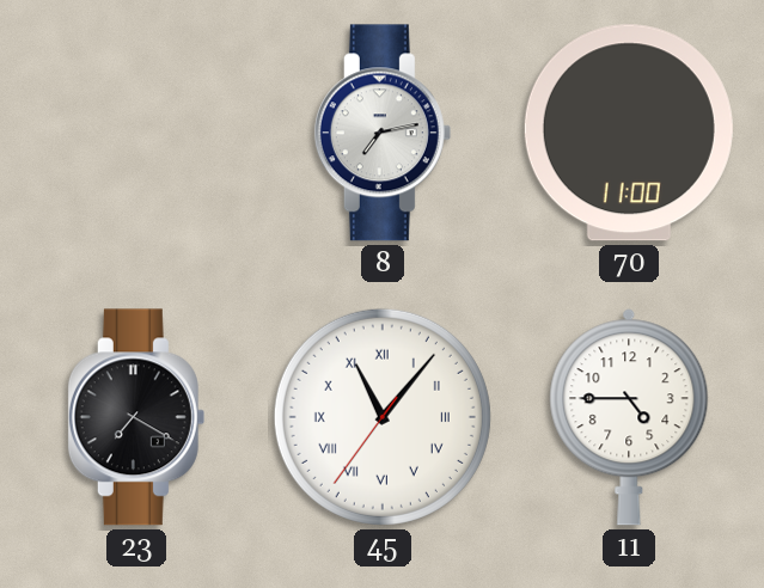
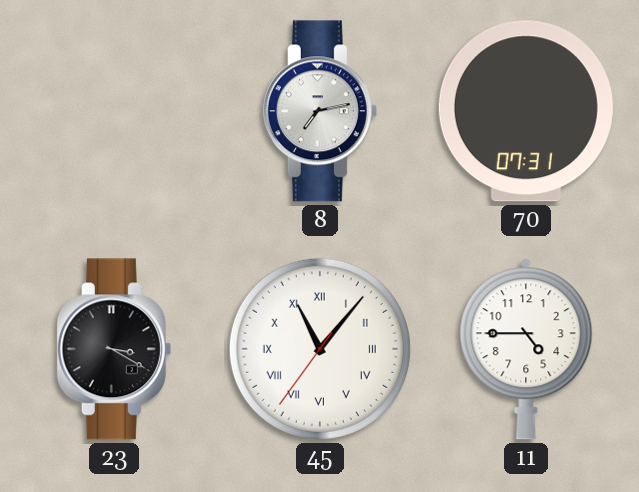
70: 11:00 -> 07:31 (526, 111)
23: 7:20 -> 3:20 (114, 349)
